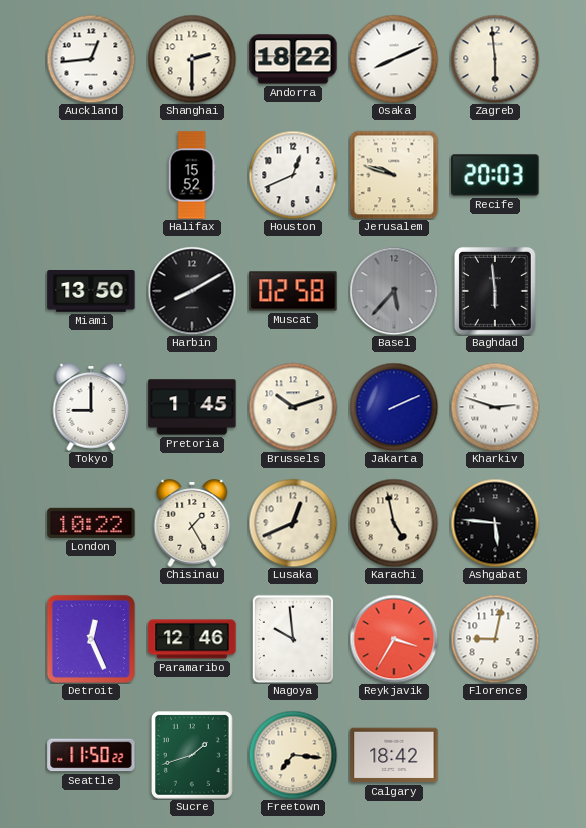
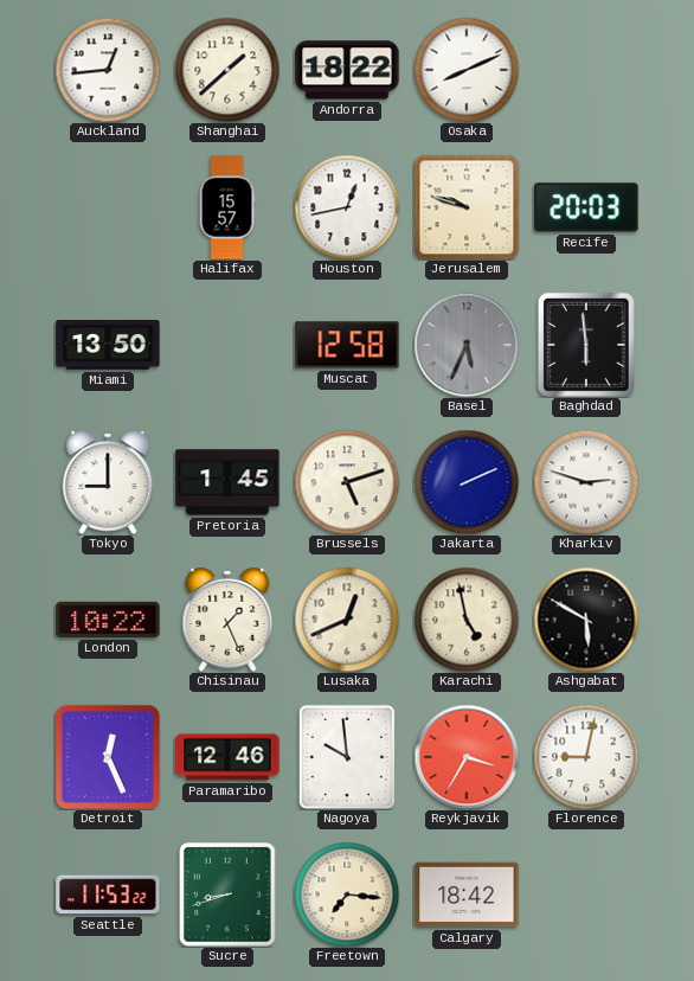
Shanghai: 2:30 -> 1:38 (227, 70)
Zagreb: 5:59 -> none (495, 59)
Halifax: 15:52 -> 15:57 (227, 207)
Houston: 12:41 -> 12:43 (347, 207)
Harbin: 8:10 -> none (192, 291)
Muscat: 02:58 -> 12:58 (347, 345)
Basel: 5:37 -> 5:34 (467, 345)
Brussels: 10:12 -> 5:12 (347, 482)
Chisinau: 1:25 -> 1:26 (227, 620)
Ashgabat: 5:46 -> 5:50 (586, 620)
Seattle: 11:50 -> 11:53 (108, 895)
Sucre: 1:42 -> 8:42 (227, 895)
